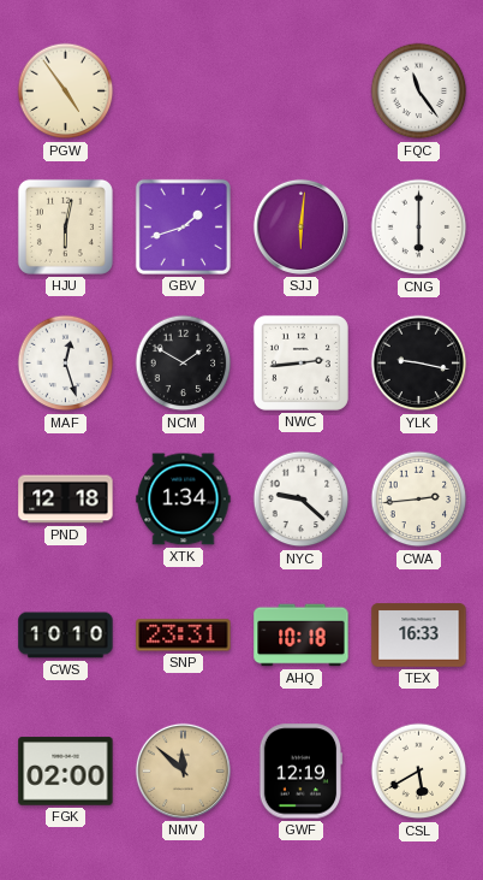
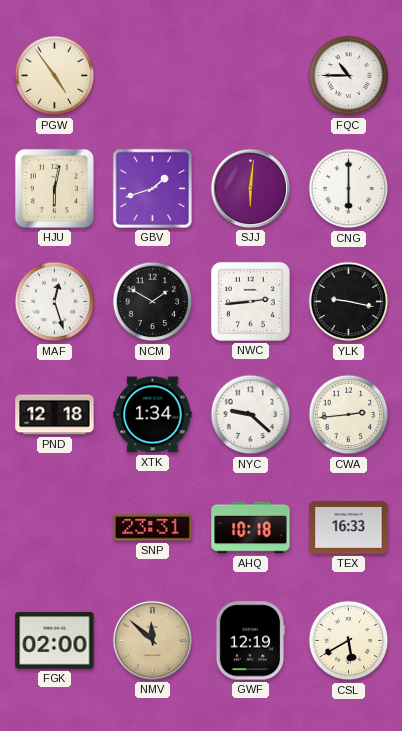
FQC: 11:24 -> 10:45 (349, 76)
CWS: 10:10 -> none (66, 636)
